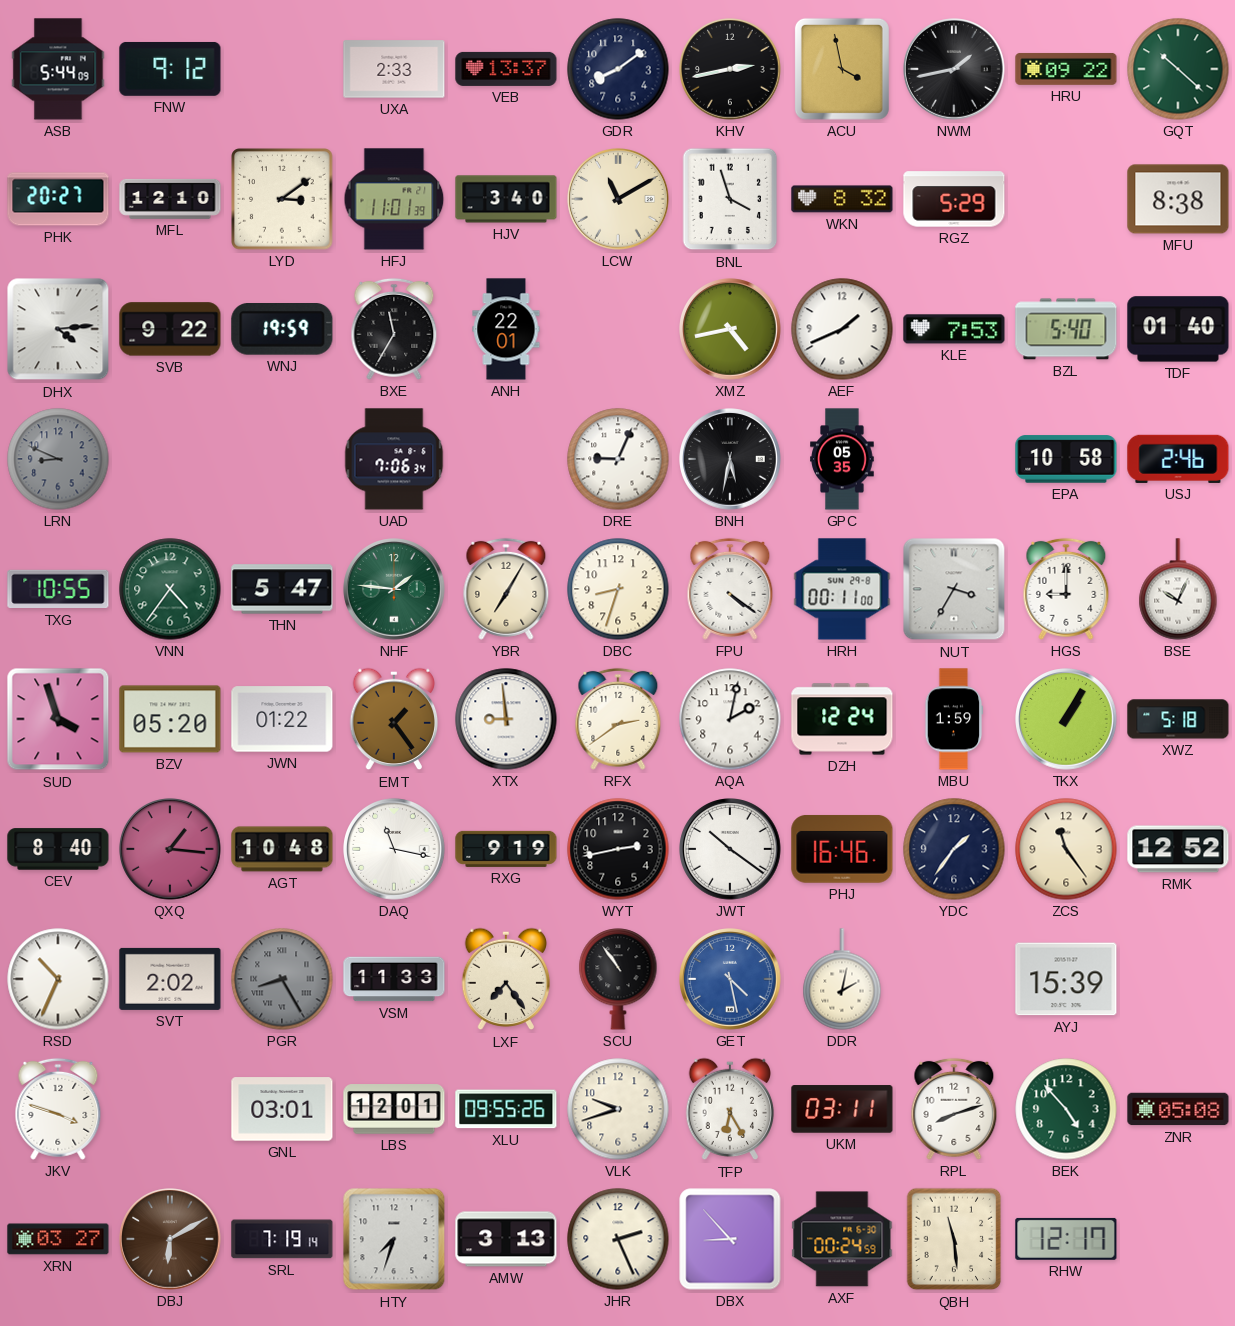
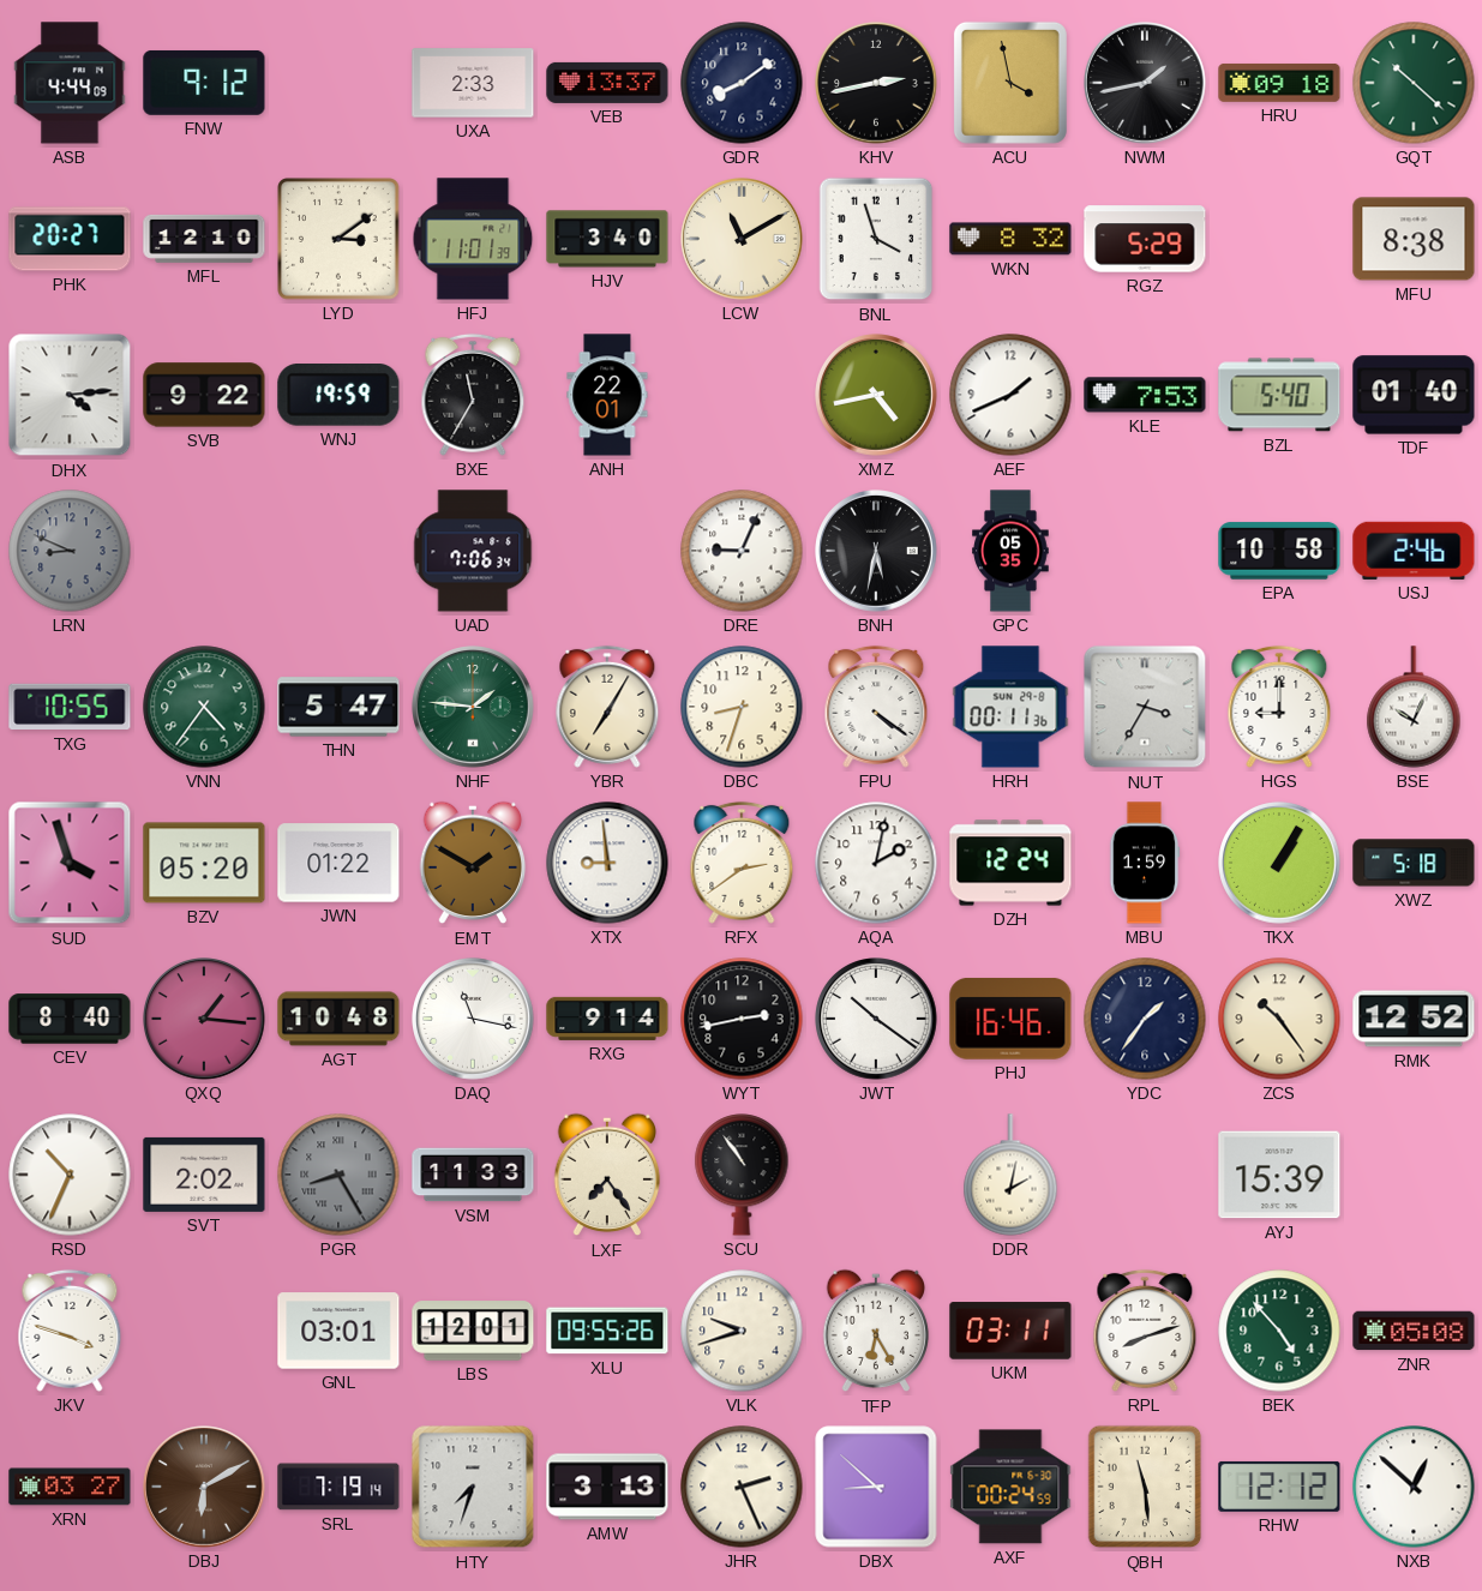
ASB: 5:44 -> 4:44 (70, 83)
HRU: 09:22 -> 09:18 (1279, 83)
HRH: 00:11:00 -> 00:11:36 (1010, 707)
EMT: 1:24 -> 1:50 (473, 863)
RXG: 9:19 -> 9:14 (607, 1019)
ZCS: 11:24 -> 10:24 (1279, 1019)
GET: 4:28 -> none (730, 979)
DBX: 8:53 -> 8:52 (876, 1487)
RHW: 12:17 -> 12:12 (1279, 1487)
NXB: none -> 12:52 (1414, 1487)
